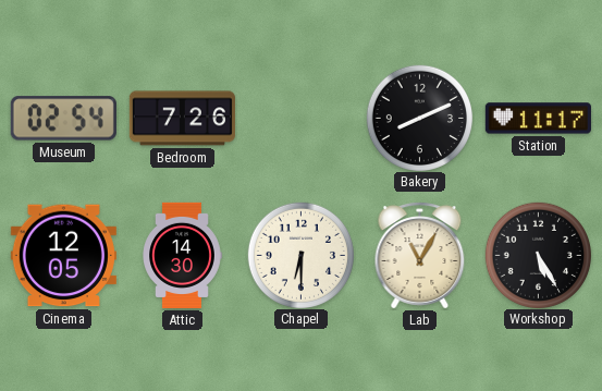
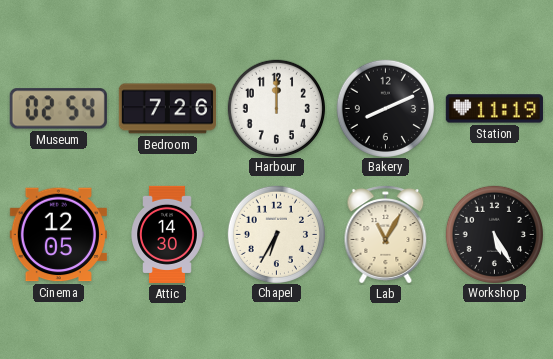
Harbour: none -> 12:00 (276, 108)
Station: 11:17 -> 11:19 (494, 109)
Chapel: 6:30 -> 6:35 (276, 234)
